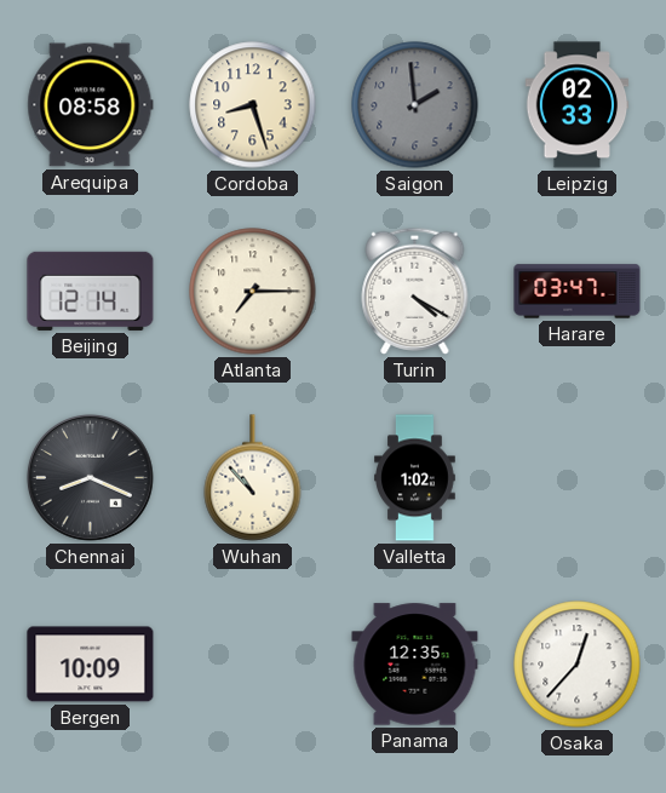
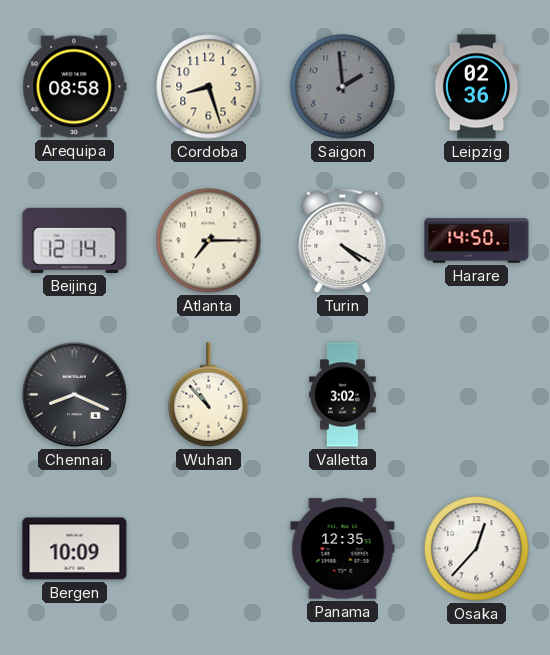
Leipzig: 02:33 -> 02:36 (477, 87)
Harare: 03:47 -> 14:50 (477, 241)
Valletta: 1:02 -> 3:02 (343, 395)
